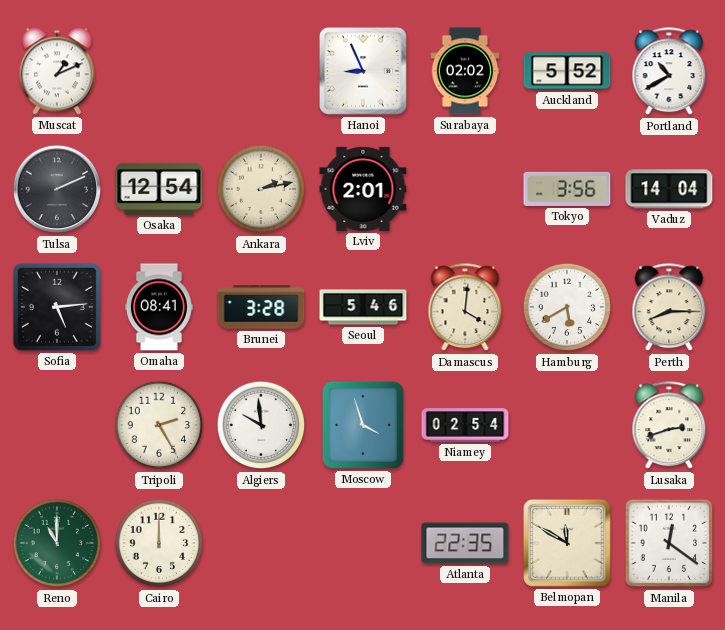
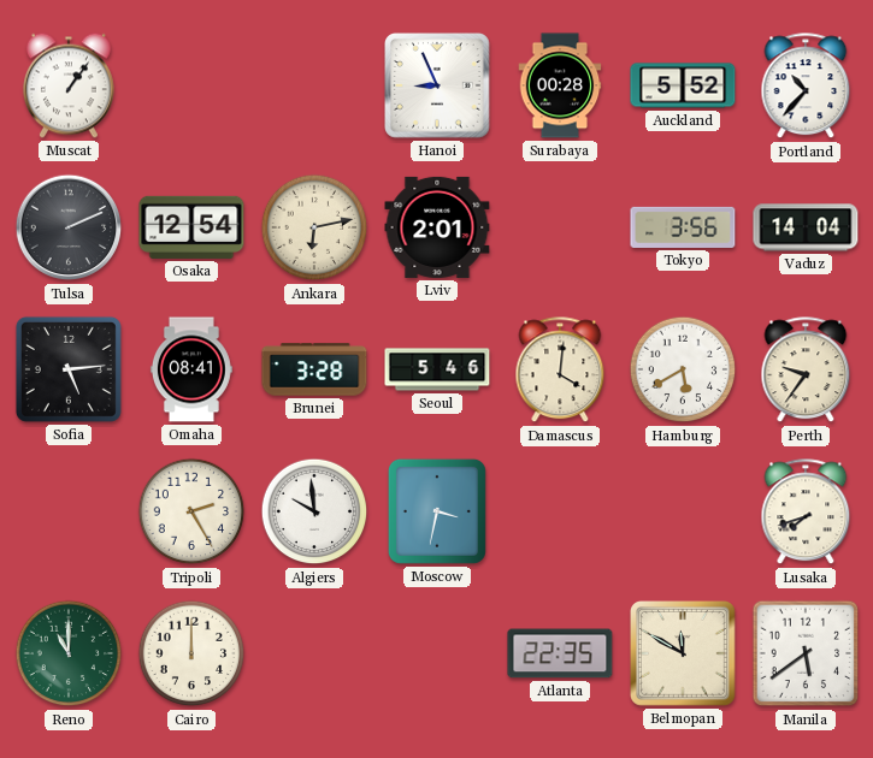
Muscat: 1:11 -> 1:06 (69, 85)
Surabaya: 02:02 -> 00:28 (560, 85)
Portland: 10:40 -> 10:37 (806, 87)
Ankara: 2:13 -> 6:13 (314, 227)
Perth: 8:15 -> 9:36 (806, 371)
Moscow: 3:57 -> 3:32 (437, 511)
Niamey: 02:54 -> none (465, 425)
Lusaka: 2:42 -> 7:42 (806, 513)
Manila: 12:21 -> 5:39 (806, 653)
